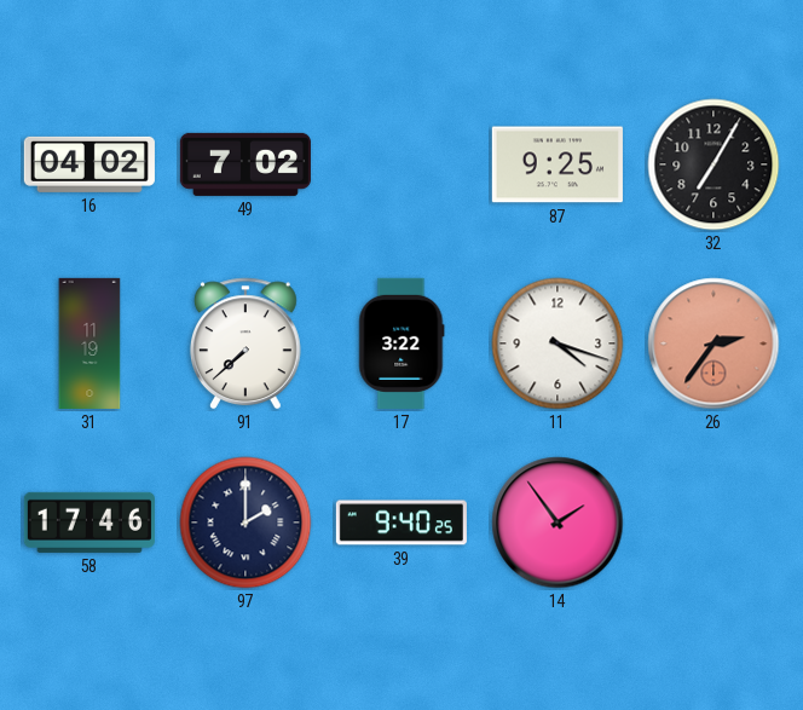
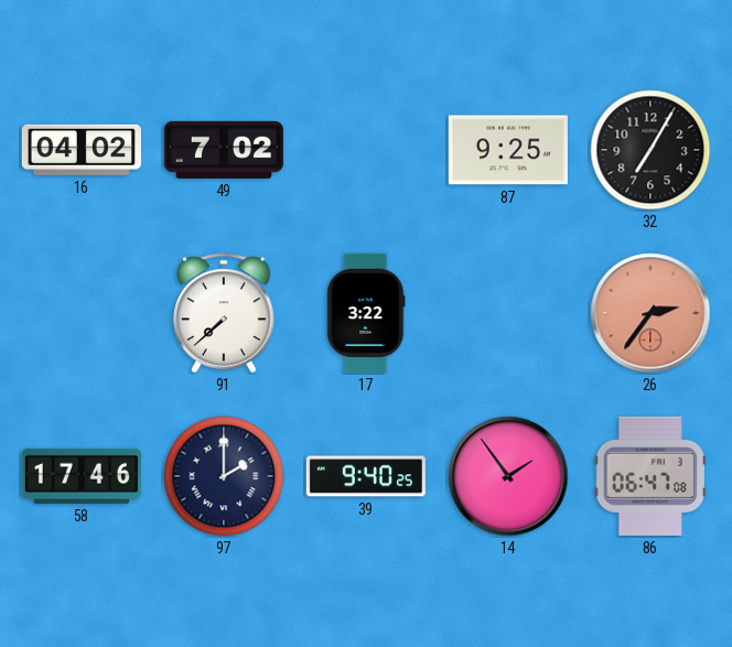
31: 11:19 -> none (89, 344)
11: 4:18 -> none (558, 344)
86: none -> 06:47 (650, 476)
